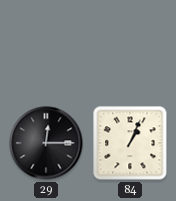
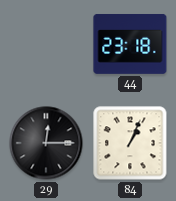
44: none -> 23:18 (130, 44)
